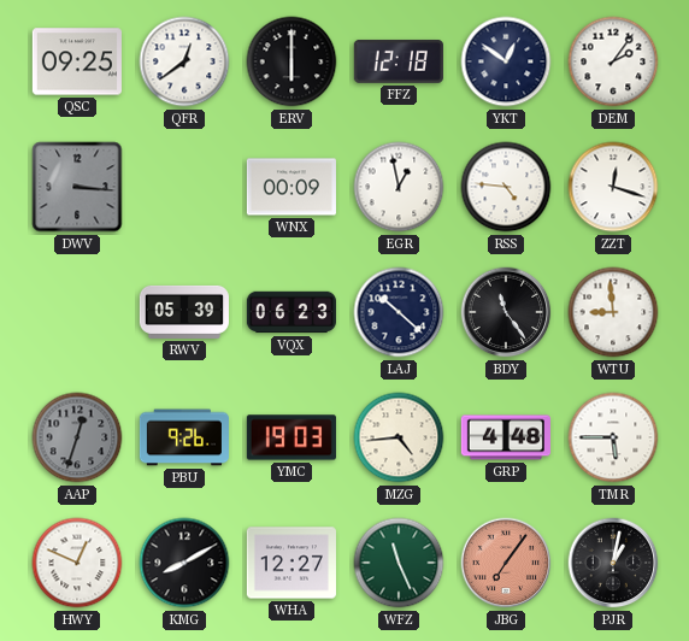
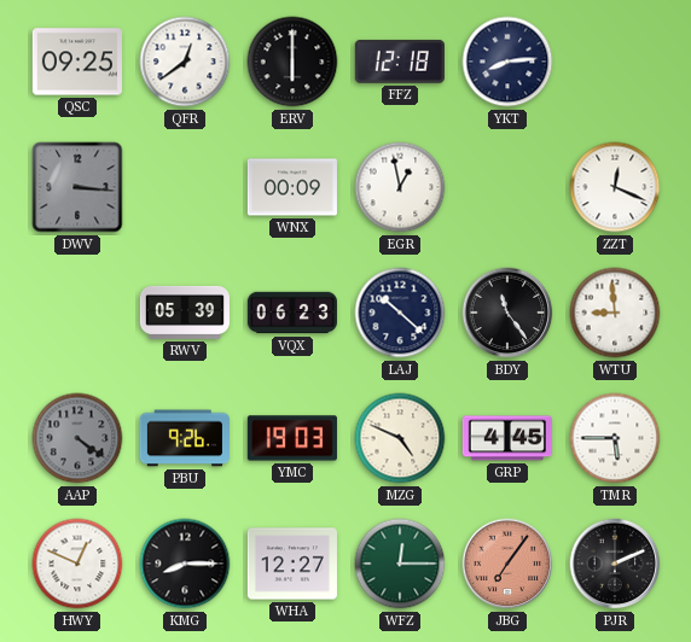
YKT: 12:51 -> 8:14 (507, 62)
DEM: 2:06 -> none (613, 61)
RSS: 4:46 -> none (506, 187)
ZZT: 12:18 -> 12:19 (615, 187)
AAP: 12:33 -> 4:21 (77, 438)
MZG: 4:44 -> 4:49 (400, 438)
GRP: 4:48 -> 4:45 (507, 438)
KMG: 8:10 -> 8:15 (185, 564)
WFZ: 11:26 -> 12:15 (400, 564)
PJR: 1:02 -> 2:11 (615, 564)
